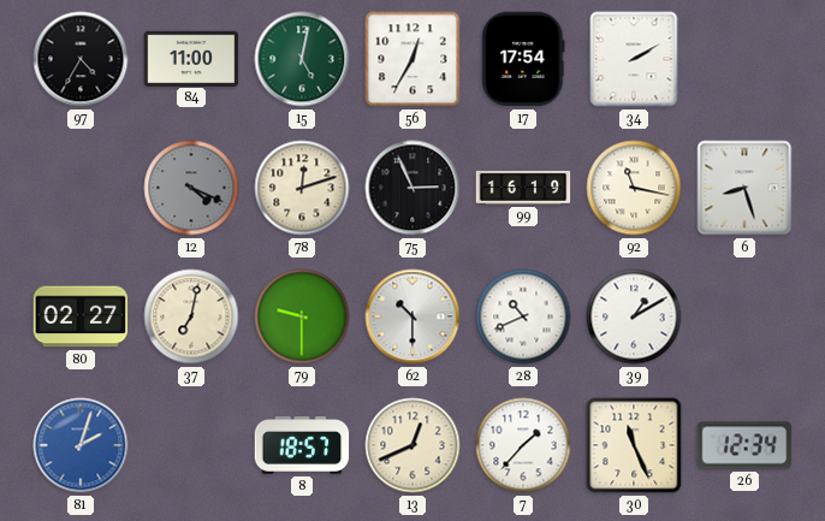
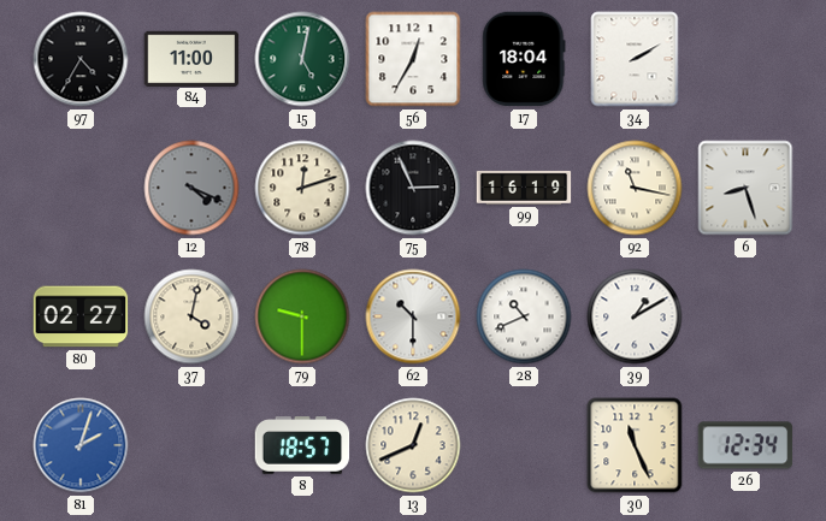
17: 17:54 -> 18:04 (524, 59)
37: 7:02 -> 4:02 (191, 316)
7: 1:37 -> none (523, 445)
